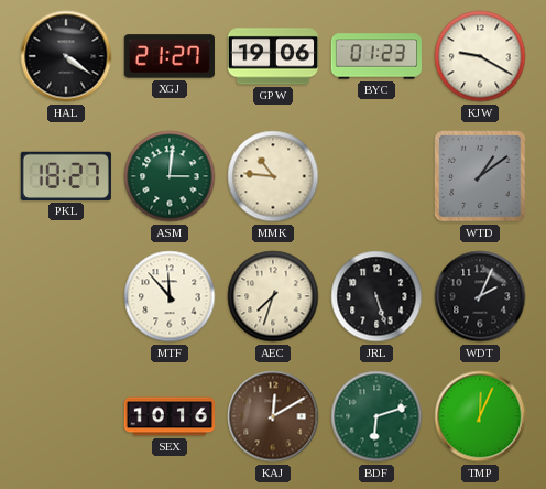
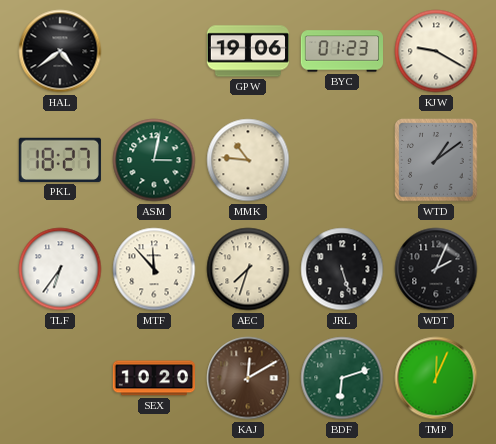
HAL: 4:21 -> 4:39 (60, 51)
XGJ: 21:27 -> none (170, 56)
ASM: 3:01 -> 3:02 (154, 160)
TLF: none -> 6:36 (60, 269)
SEX: 10:16 -> 10:20 (153, 378)
